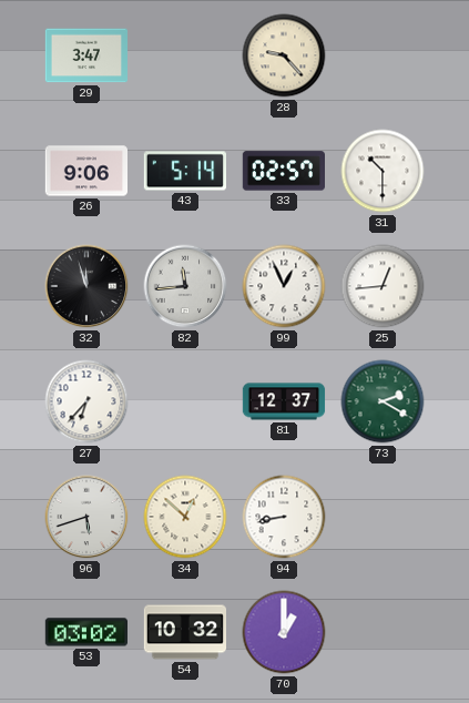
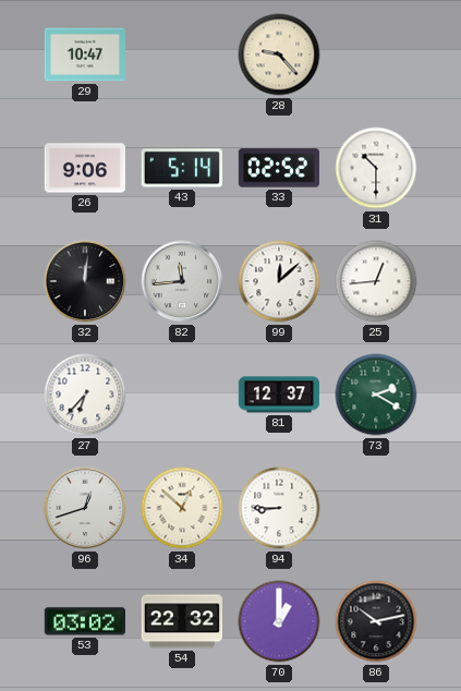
29: 3:47 -> 10:47 (85, 54)
33: 02:57 -> 02:52 (278, 168)
32: 11:57 -> 12:01 (85, 281)
99: 12:56 -> 12:08 (279, 281)
96: 5:42 -> 12:42 (85, 508)
94: 8:43 -> 8:45 (279, 508)
54: 10:32 -> 22:32 (181, 621)
86: none -> 10:13 (376, 621)
